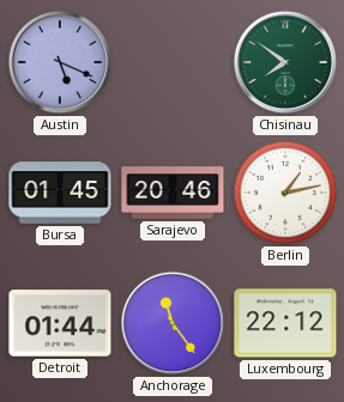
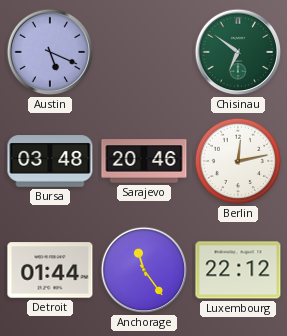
Chisinau: 7:51 -> 6:51 (238, 52)
Bursa: 01:45 -> 03:48 (50, 161)
Berlin: 1:13 -> 12:13 (238, 161)
